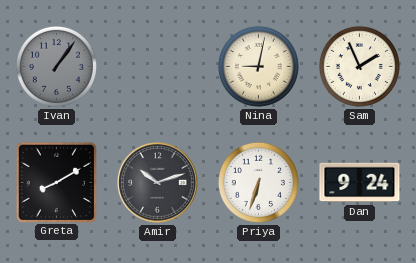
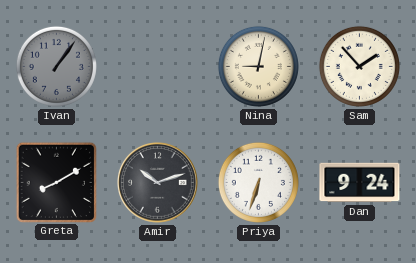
Sam: 1:56 -> 1:53 (359, 66)
